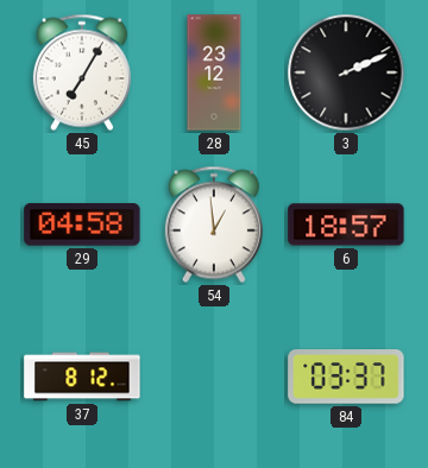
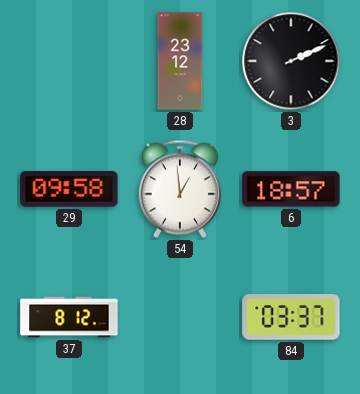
45: 7:05 -> none (82, 72)
29: 04:58 -> 09:58 (69, 189)
